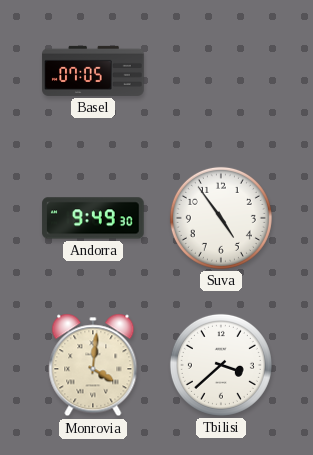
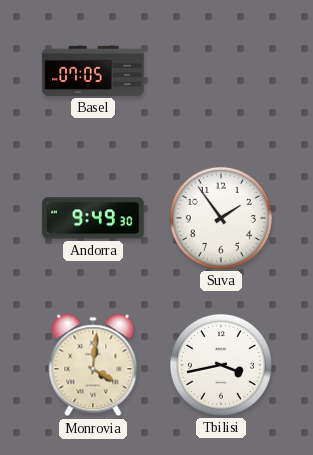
Suva: 4:54 -> 1:54 (221, 218)
Tbilisi: 3:38 -> 3:43 (221, 365)
